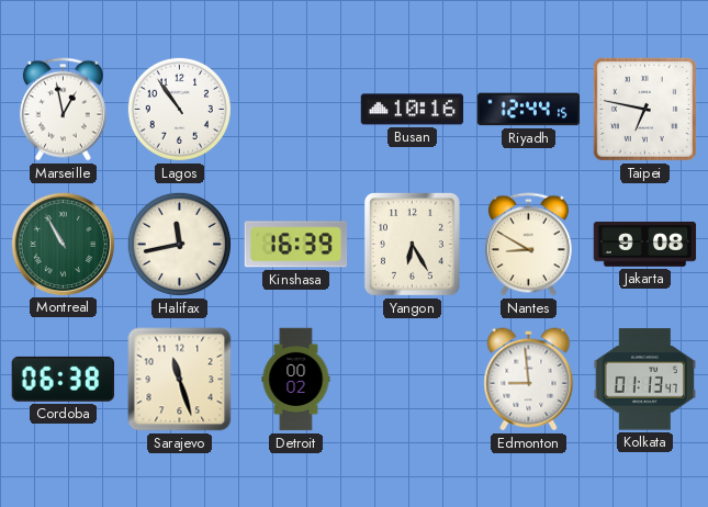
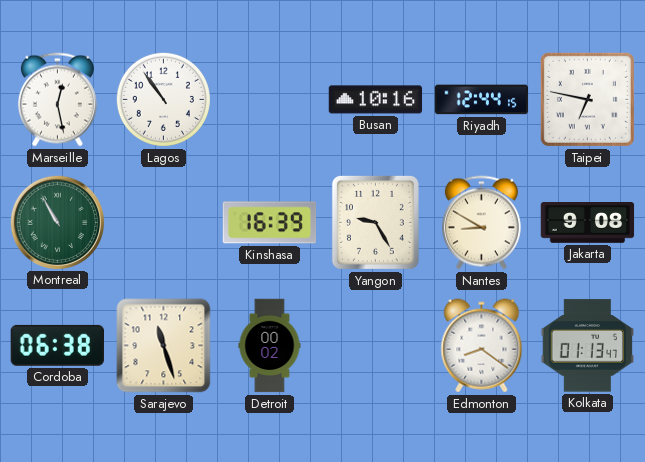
Marseille: 12:58 -> 12:28 (57, 100)
Halifax: 11:43 -> none (179, 244)
Yangon: 6:25 -> 9:25 (375, 222)
Edmonton: 8:59 -> 8:21 (482, 346)
